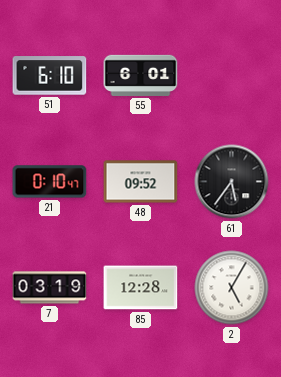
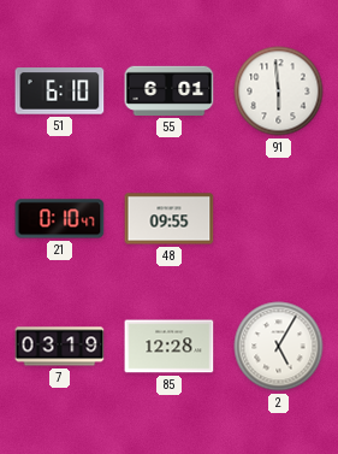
91: none -> 5:59 (279, 92)
48: 09:52 -> 09:55 (170, 219)
61: 5:36 -> none (232, 182)
